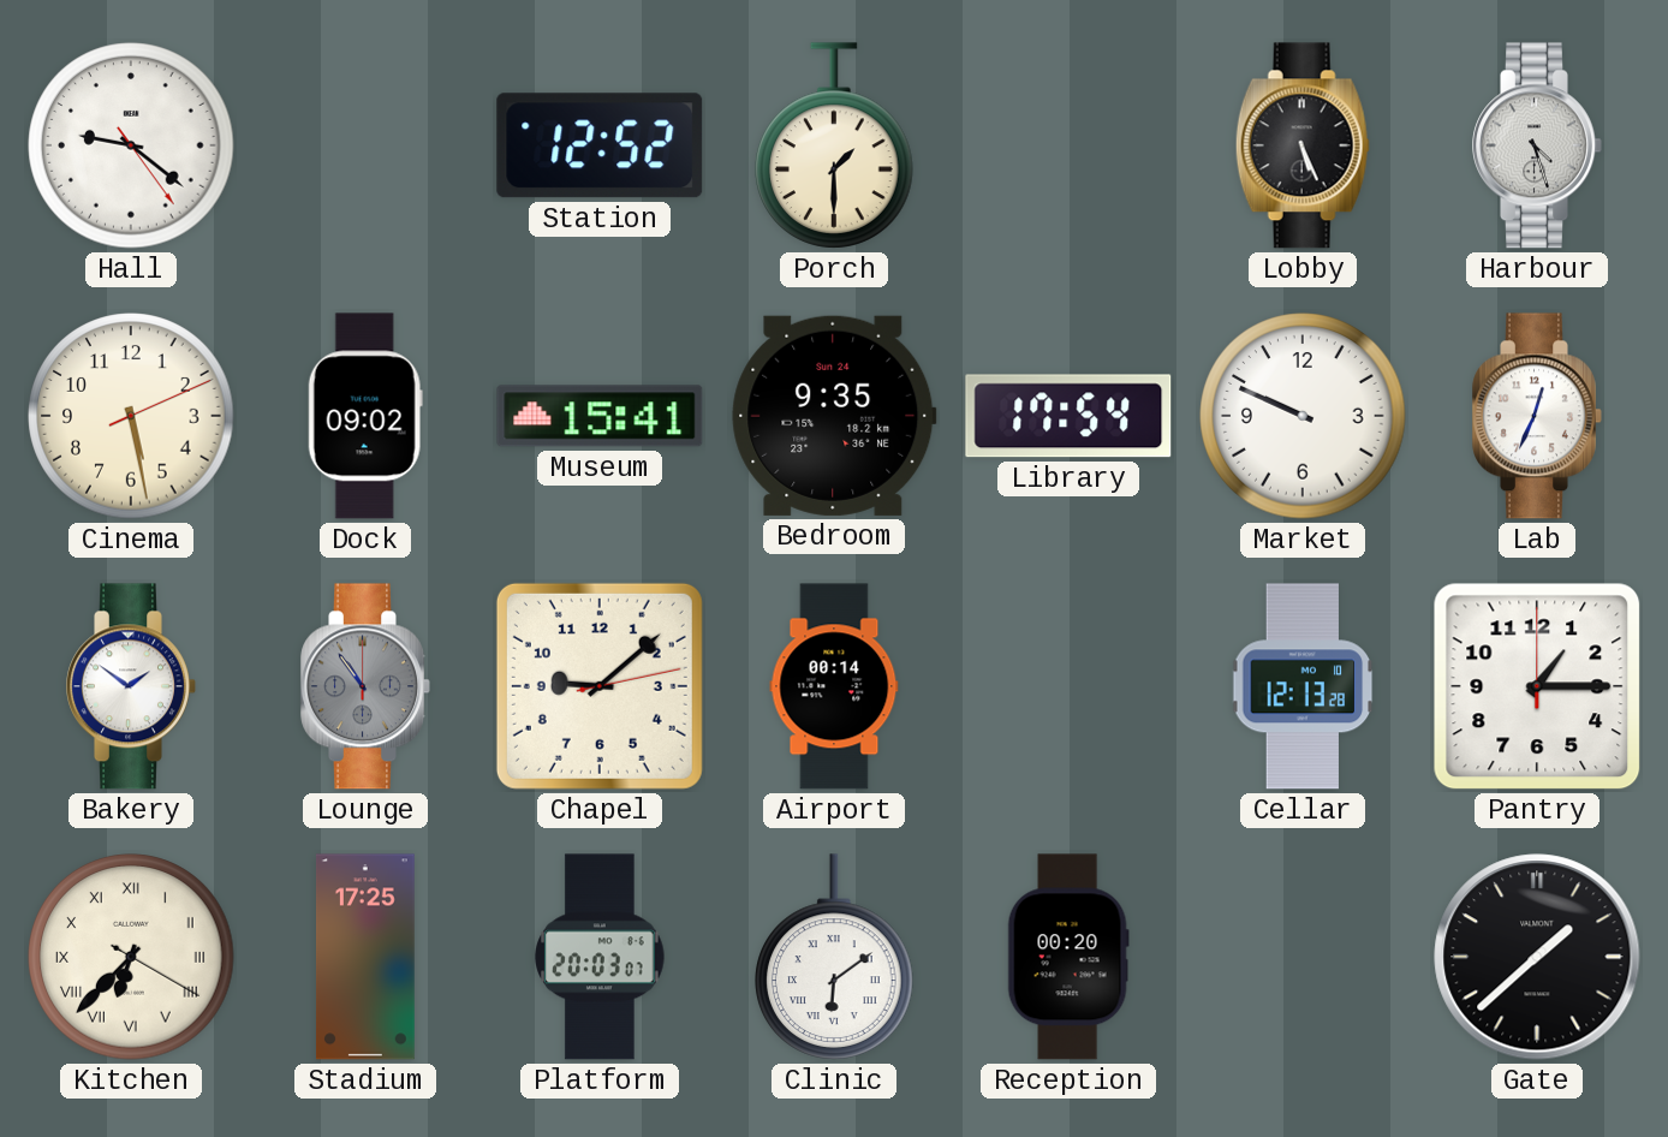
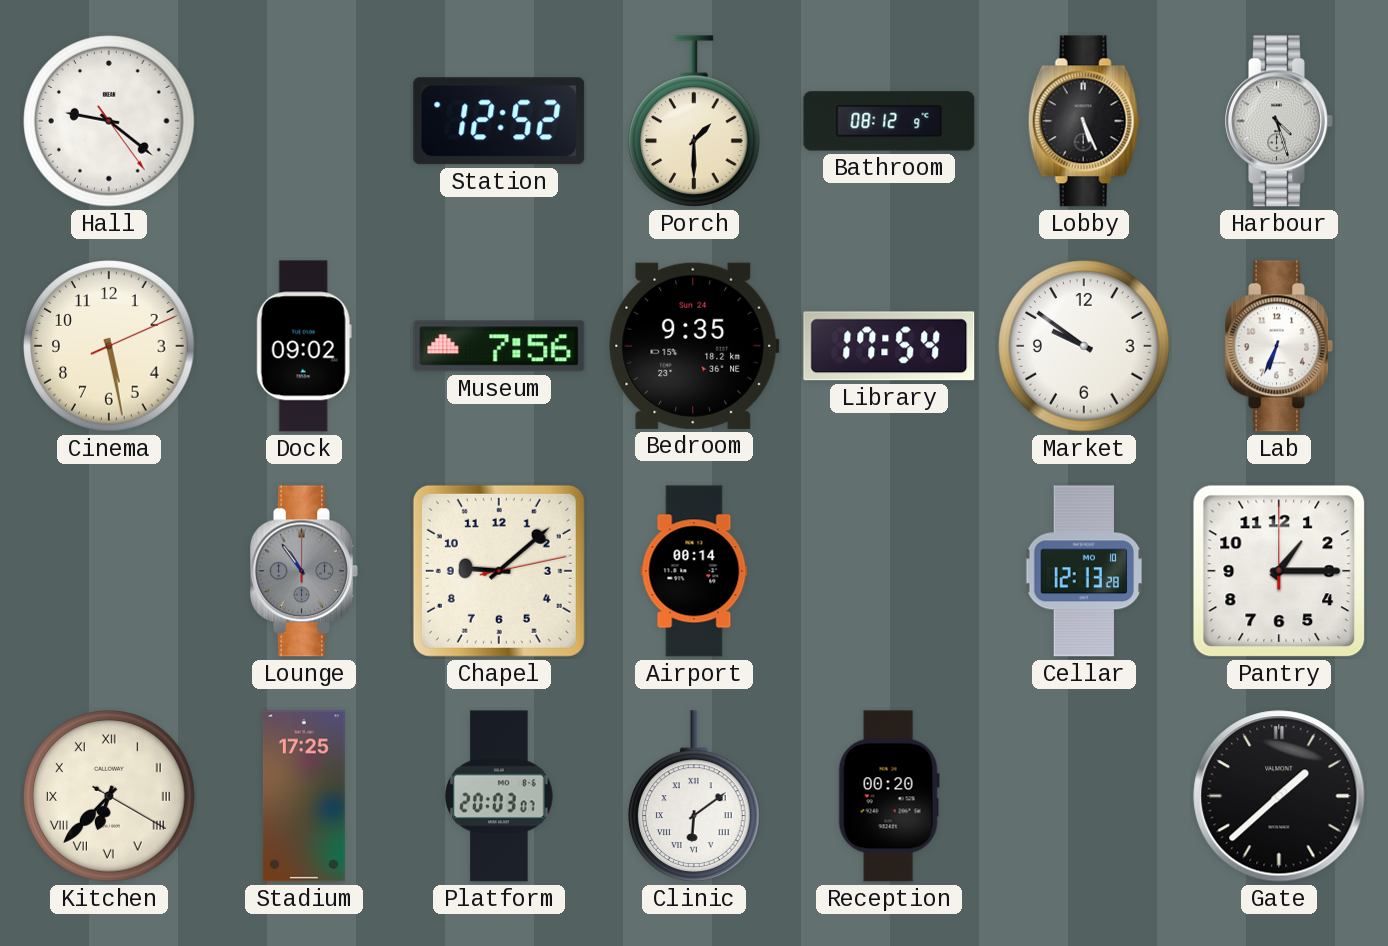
Bathroom: none -> 08:12 (889, 121)
Museum: 15:41 -> 7:56 (499, 346)
Market: 9:49 -> 9:51 (1084, 346)
Lab: 12:34 -> 6:34 (1279, 346)
Bakery: 1:51 -> none (131, 686)
